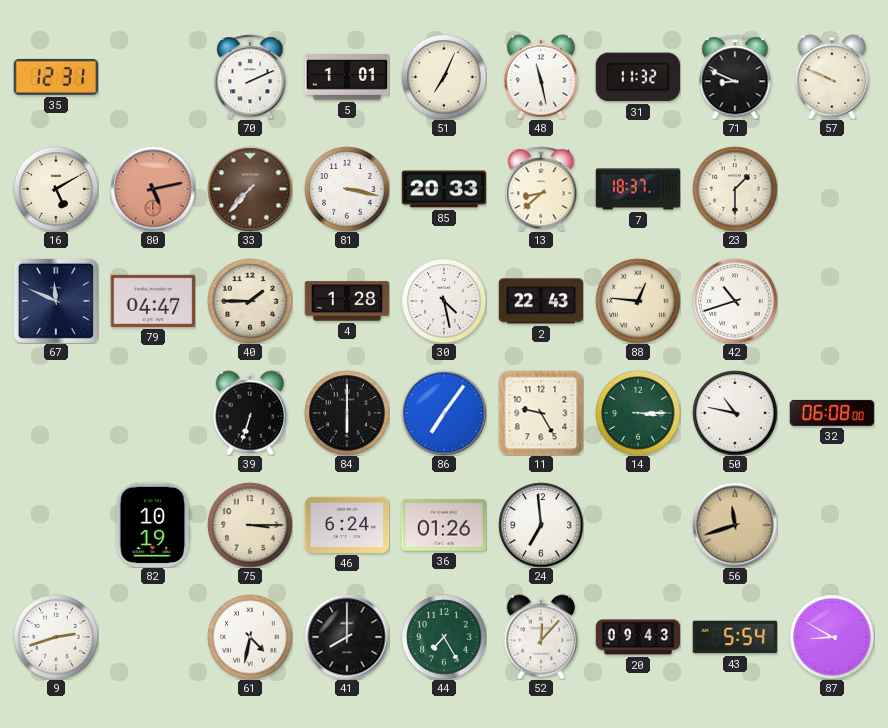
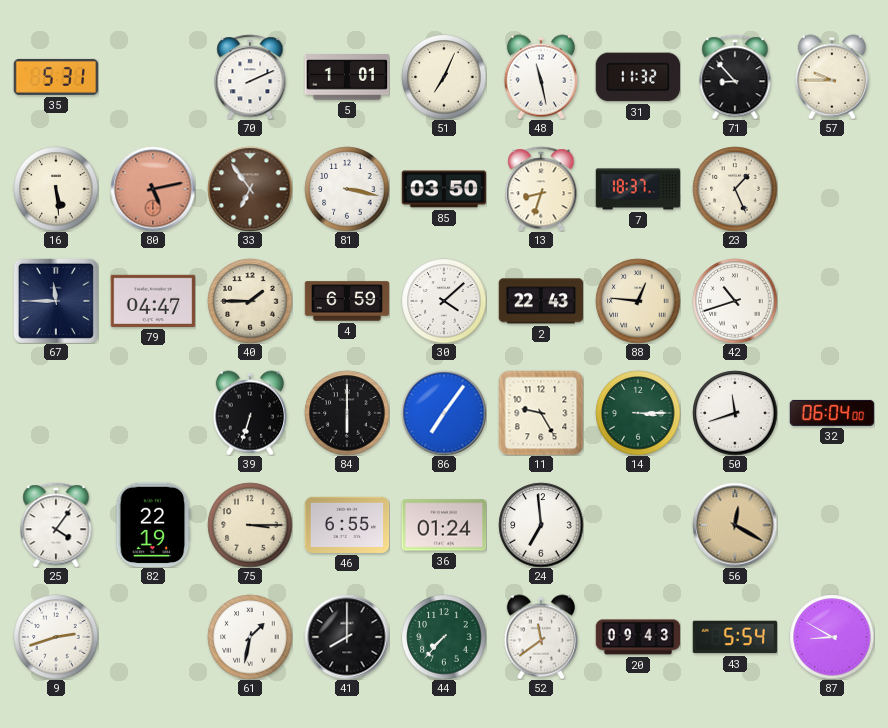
35: 12:31 -> 5:31 (56, 77)
71: 8:49 -> 8:53 (735, 77)
57: 9:49 -> 9:45 (832, 77)
16: 5:10 -> 5:29 (56, 189)
33: 7:37 -> 6:54 (250, 189)
85: 20:33 -> 03:50 (444, 189)
13: 8:38 -> 8:33 (541, 189)
23: 1:30 -> 1:26 (735, 189)
67: 11:49 -> 11:45 (56, 301)
4: 1:28 -> 6:59 (347, 301)
30: 4:28 -> 4:08 (444, 301)
50: 10:47 -> 11:42 (735, 413)
32: 06:08 -> 06:04 (832, 413)
25: none -> 4:06 (56, 525)
82: 10:19 -> 22:19 (153, 525)
46: 6:24 -> 6:55 (347, 525)
36: 01:26 -> 01:24 (444, 525)
56: 11:42 -> 12:20 (735, 525)
61: 4:32 -> 1:32 (250, 637)
44: 7:25 -> 7:37 (444, 637)
52: 12:07 -> 11:39 (541, 637)
